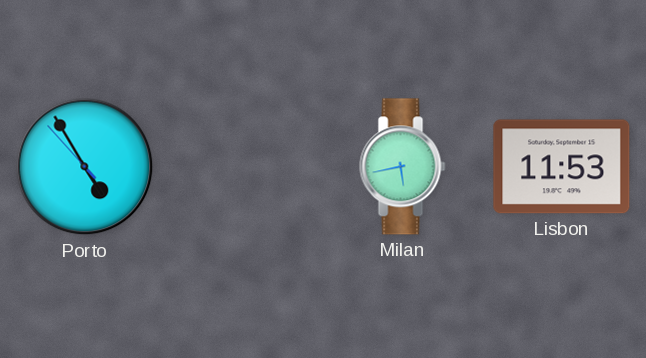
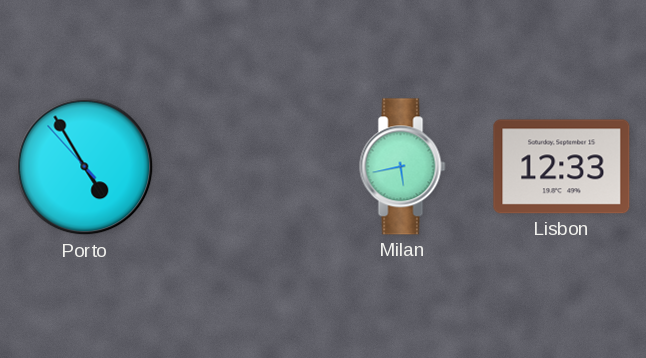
Lisbon: 11:53 -> 12:33 (562, 167)
